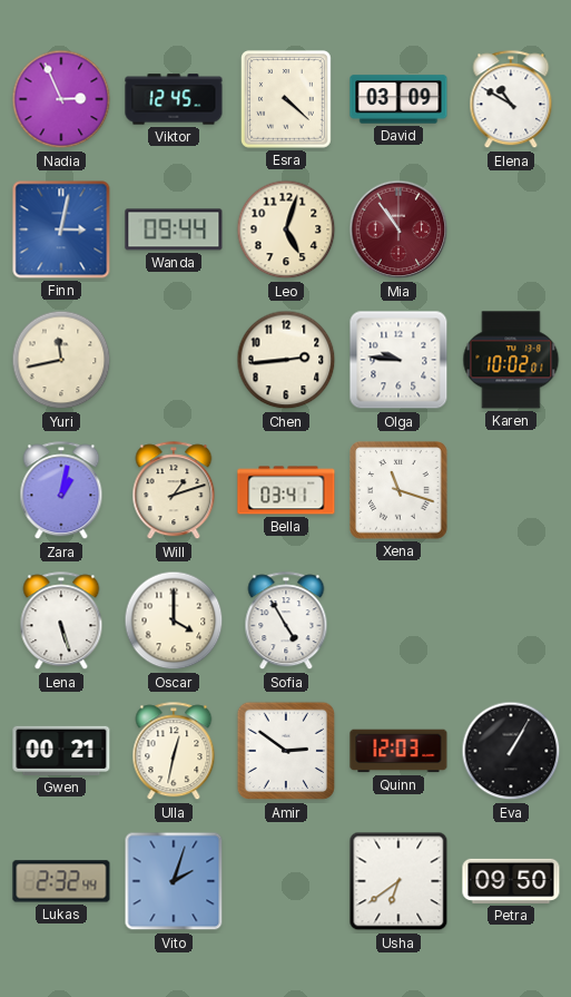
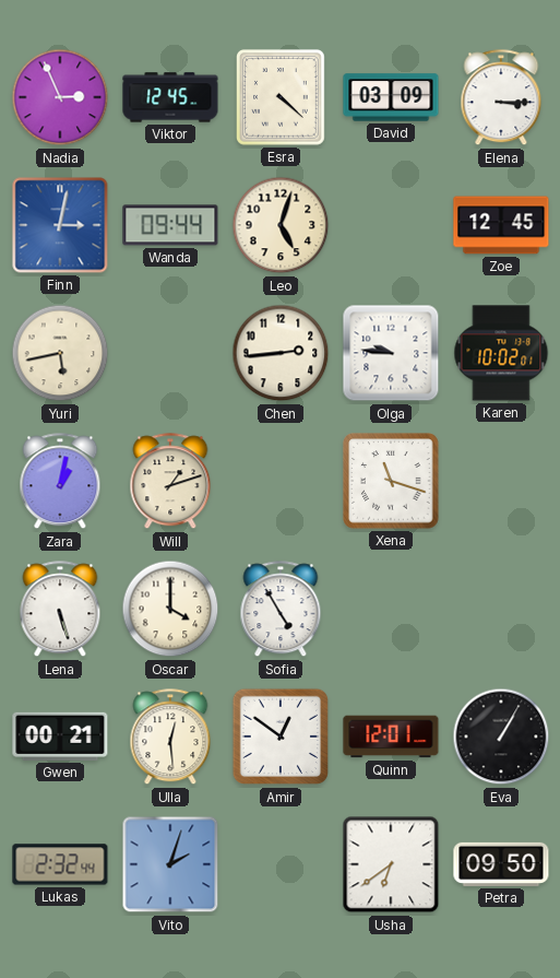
Elena: 10:50 -> 3:15 (501, 98)
Mia: 10:54 -> none (398, 229)
Zoe: none -> 12:45 (501, 225)
Yuri: 11:43 -> 5:43 (60, 353)
Bella: 03:41 -> none (286, 490)
Ulla: 12:32 -> 12:29 (170, 738)
Amir: 2:51 -> 12:51 (281, 737)
Quinn: 12:03 -> 12:01 (391, 737)
